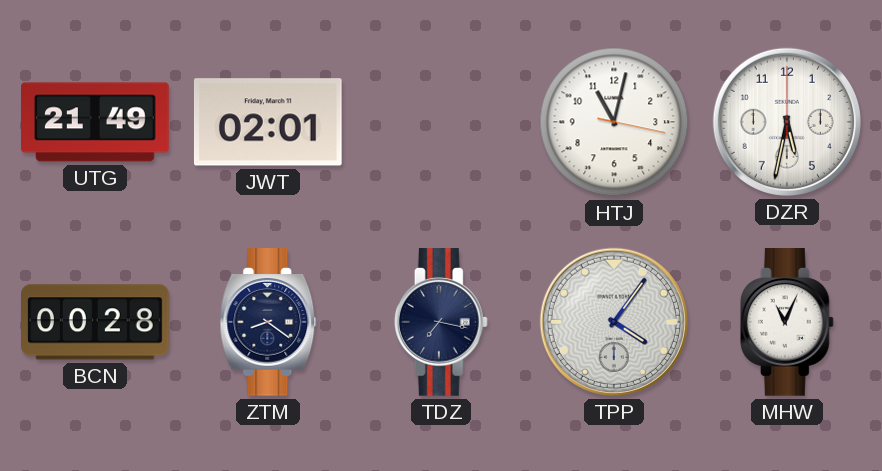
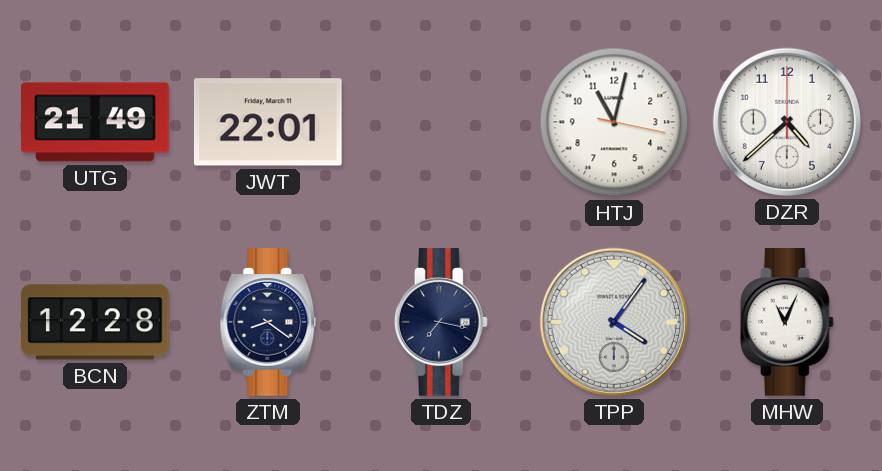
JWT: 02:01 -> 22:01 (268, 122)
DZR: 5:32 -> 4:38 (787, 122)
BCN: 00:28 -> 12:28 (96, 322)
